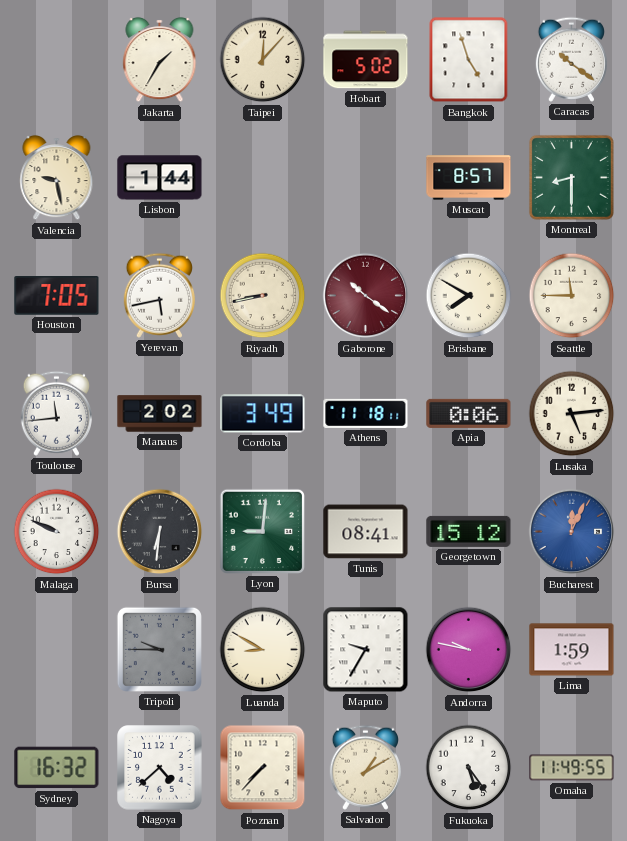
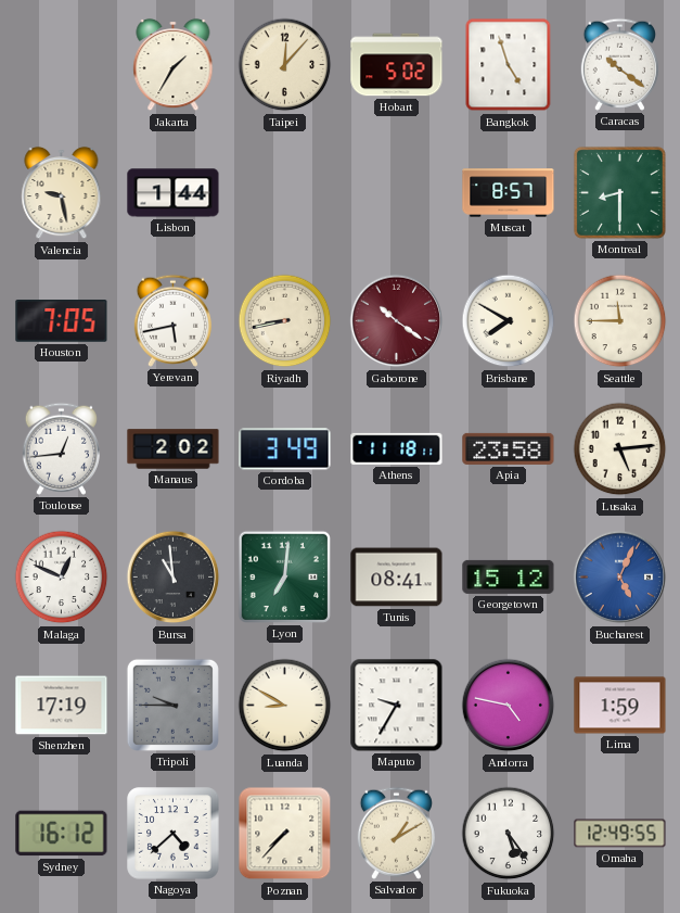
Toulouse: 11:44 -> 12:44 (61, 448)
Apia: 0:06 -> 23:58 (509, 448)
Malaga: 9:49 -> 12:49 (62, 578)
Bursa: 6:31 -> 10:59 (174, 578)
Lyon: 9:01 -> 7:01 (284, 576)
Bucharest: 12:04 -> 5:04 (620, 578)
Shenzhen: none -> 17:19 (62, 706)
Andorra: 9:47 -> 4:47 (509, 706)
Sydney: 16:32 -> 16:12 (62, 834)
Omaha: 11:49 -> 12:49 (620, 834)
